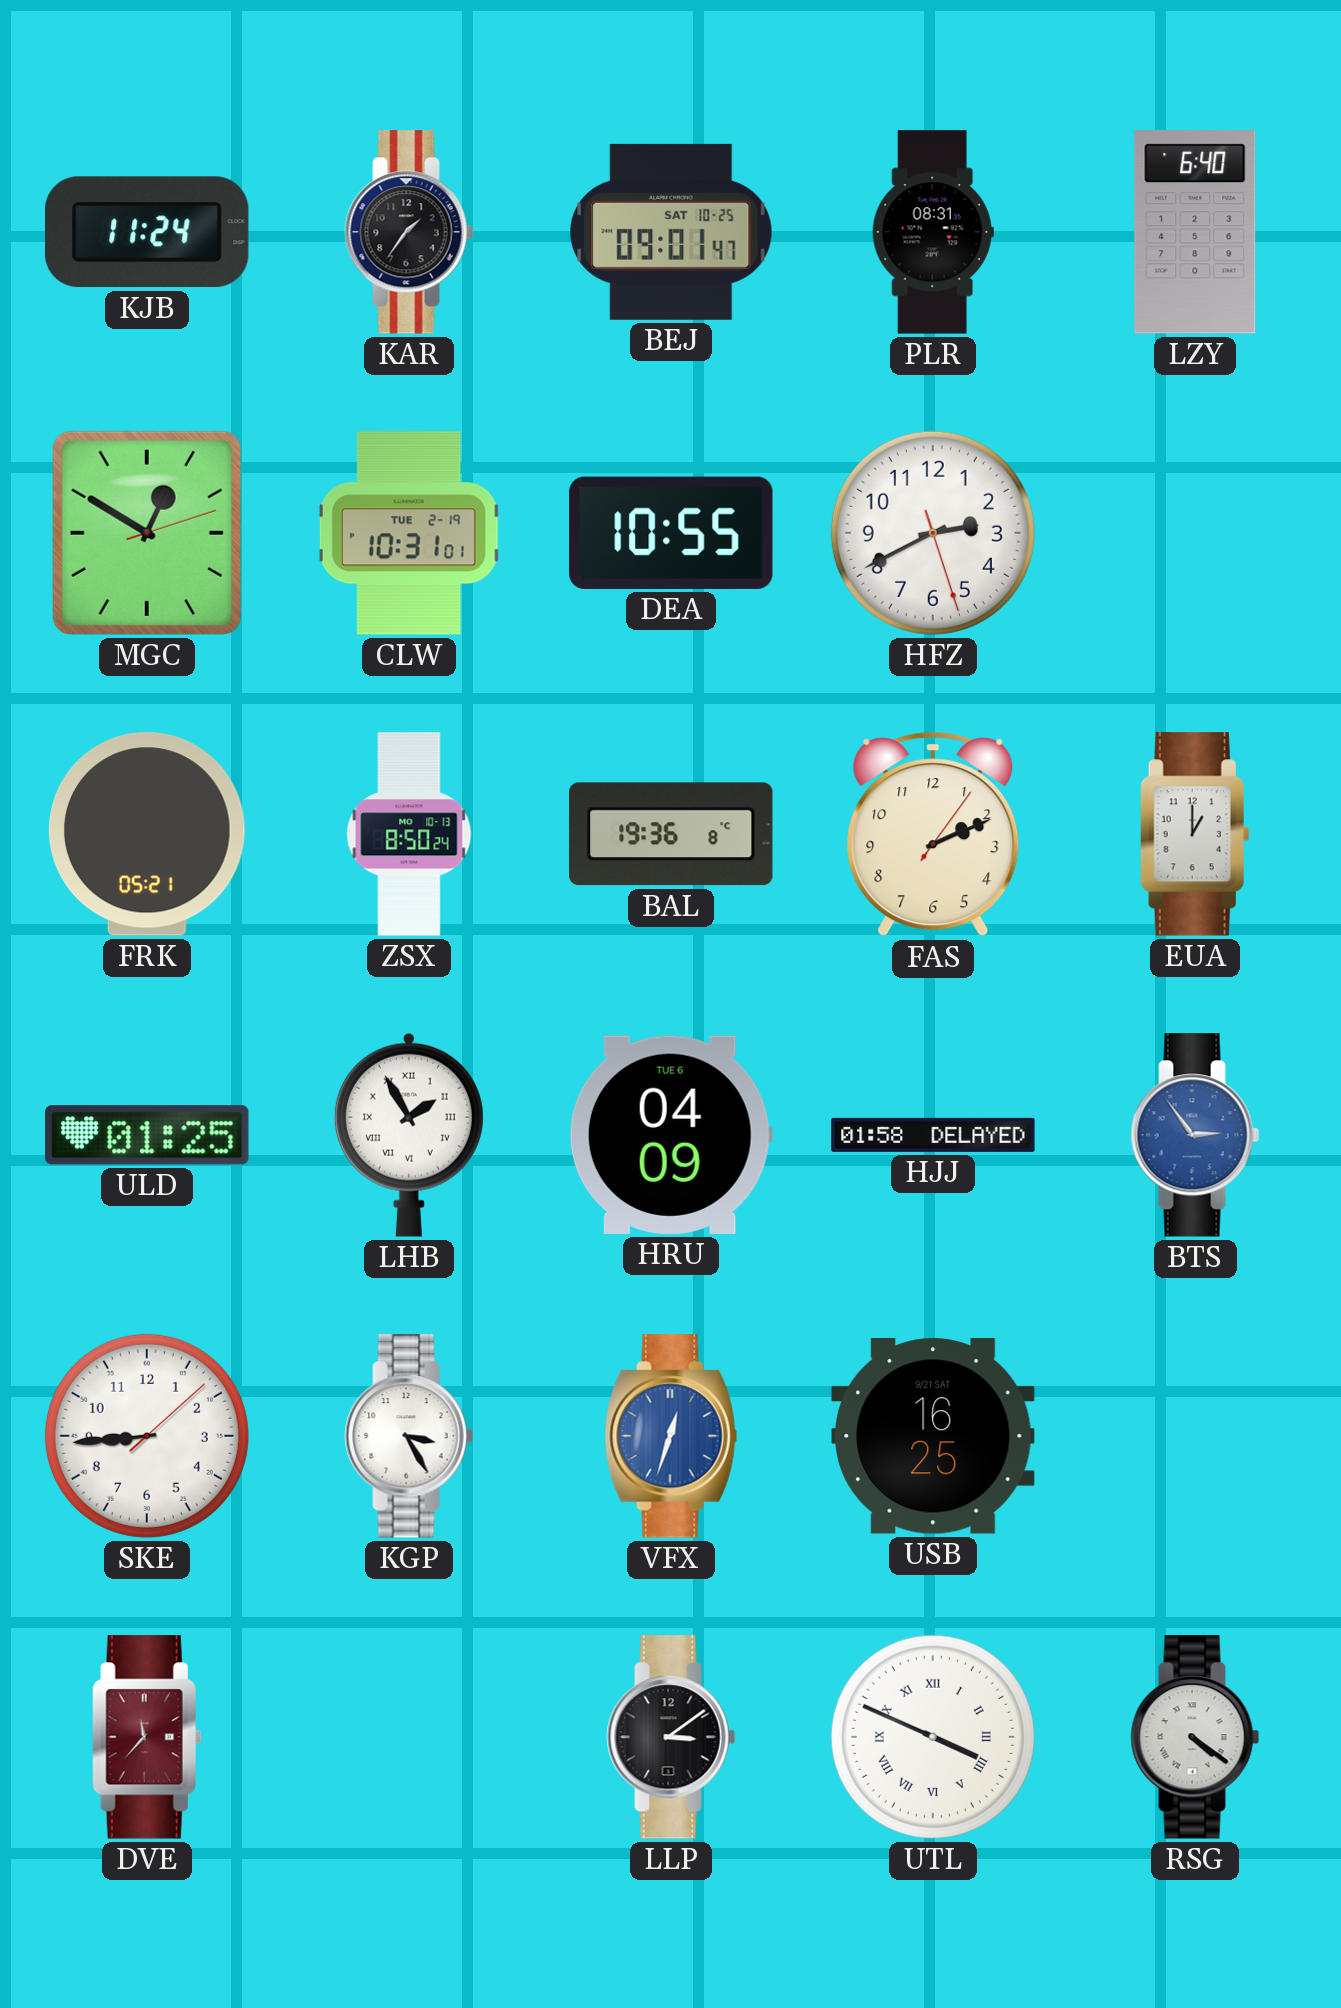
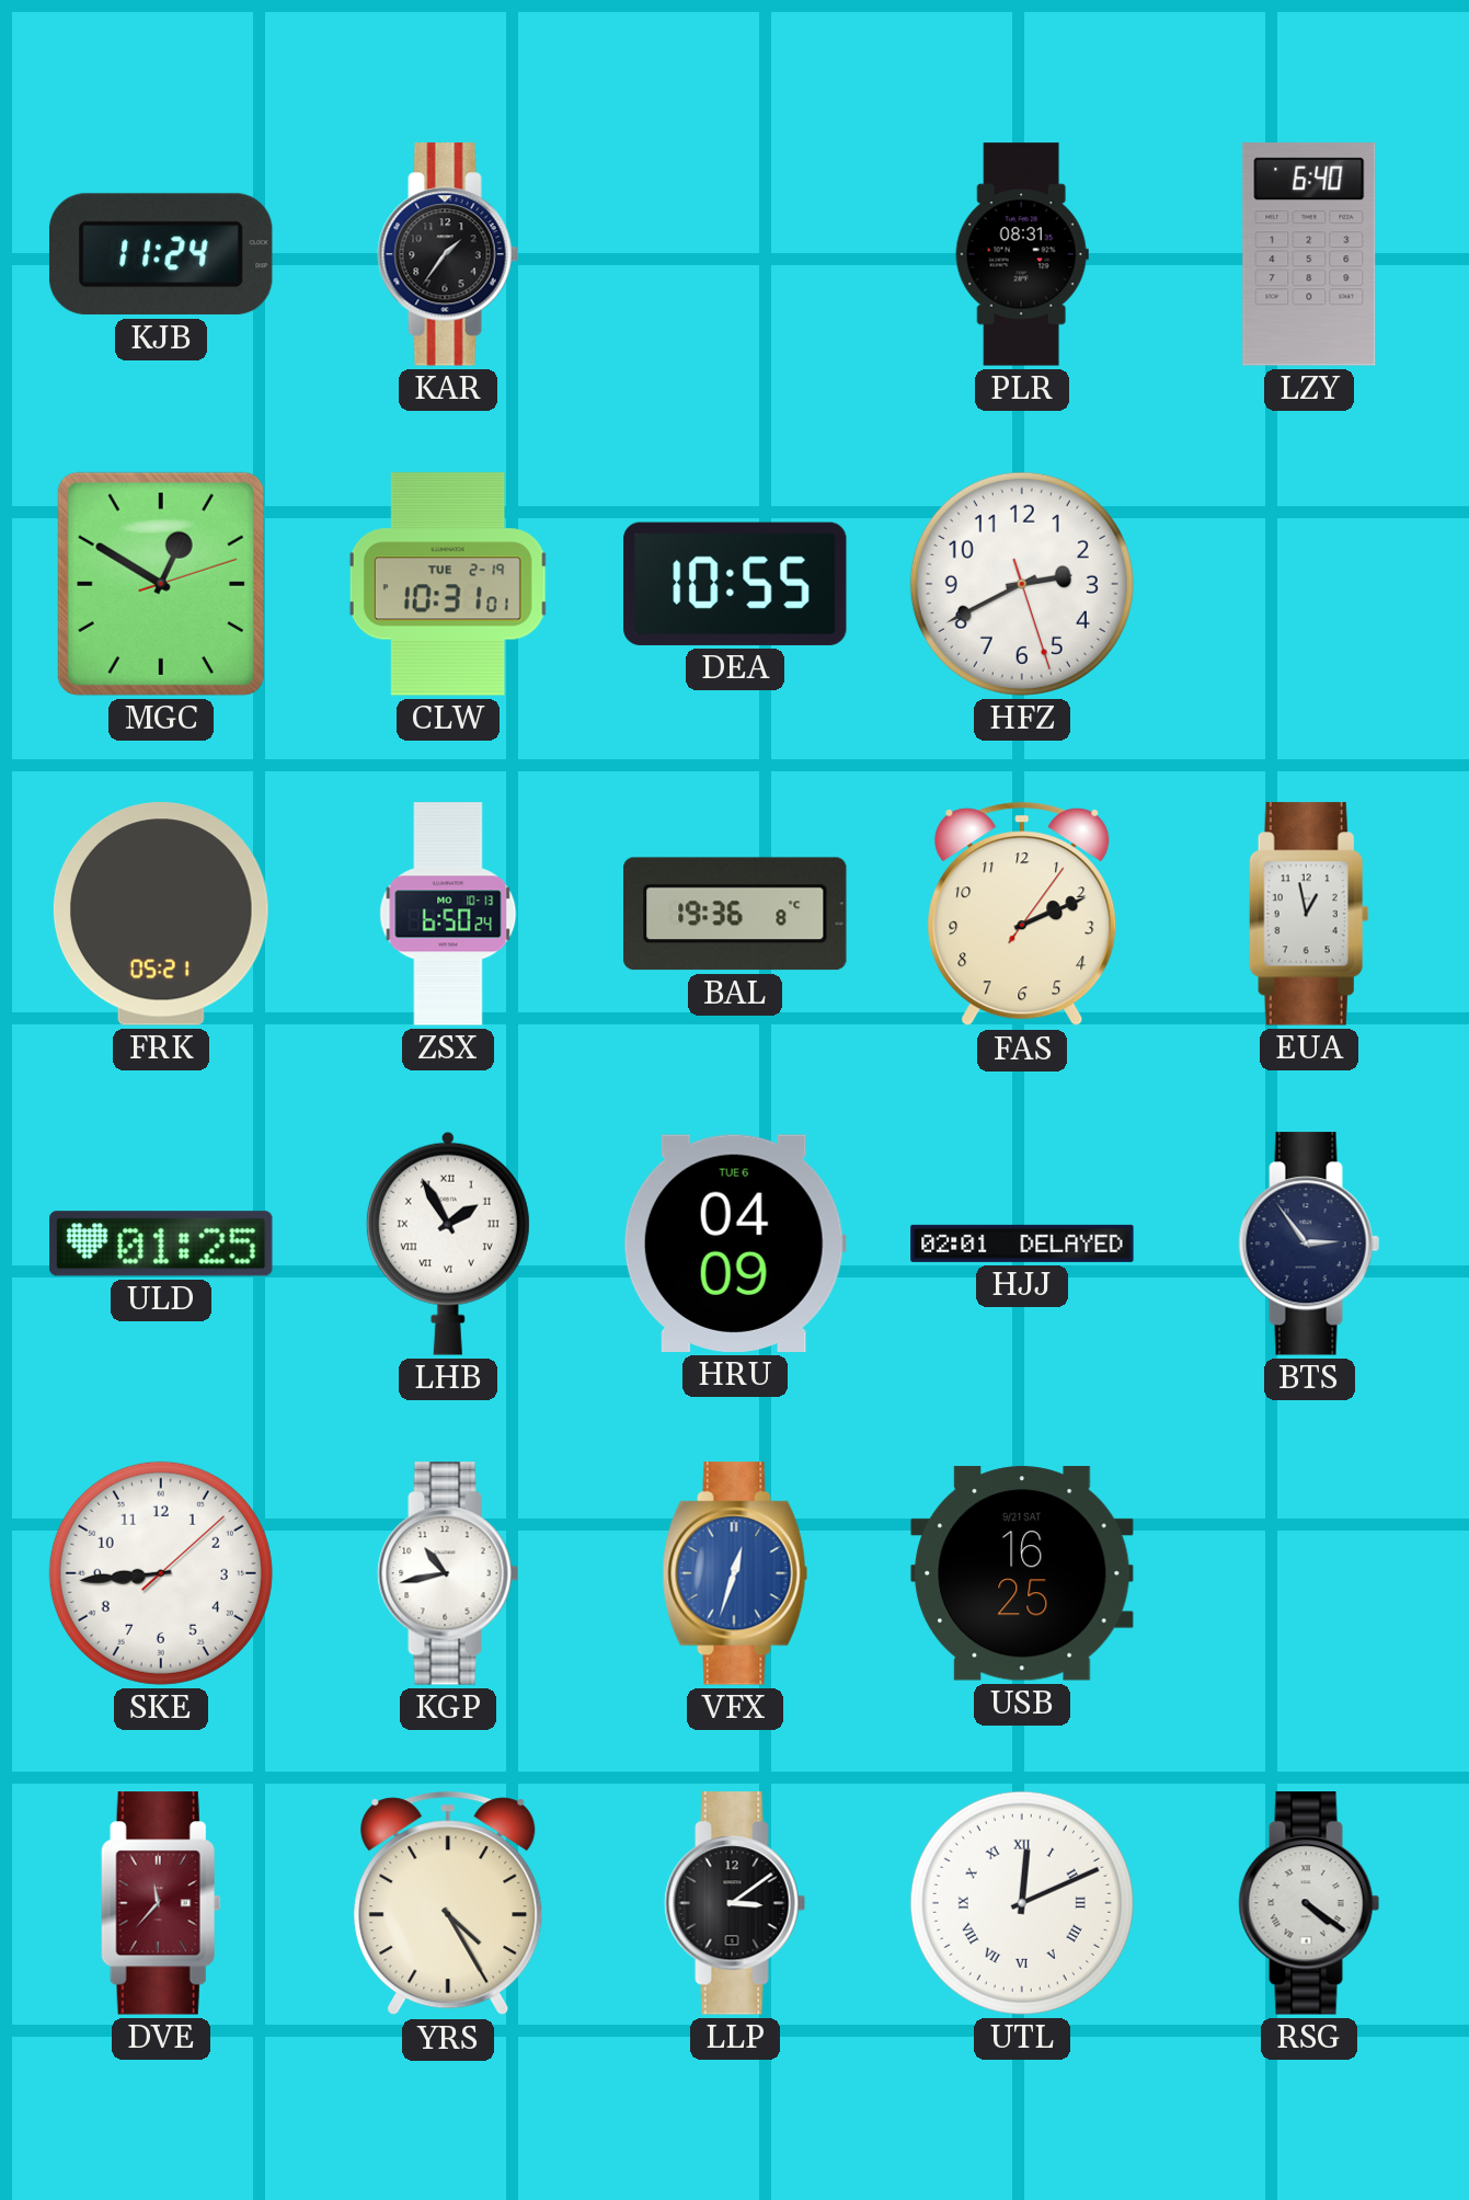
BEJ: 09:01 -> none (671, 232)
ZSX: 8:50 -> 6:50 (448, 914)
EUA: 1:00 -> 12:58 (1309, 914)
HJJ: 01:58 -> 02:01 (1022, 1244)
BTS dial: blue -> navy (1309, 1244)
KGP: 3:25 -> 10:43 (448, 1573)
YRS: none -> 4:25 (448, 1903)
UTL: 3:49 -> 12:11 (1022, 1903)
